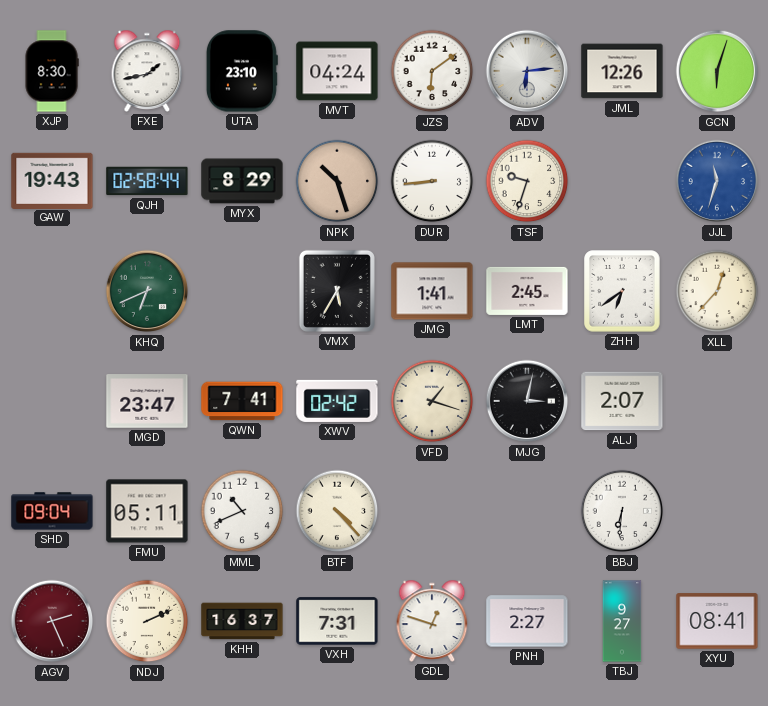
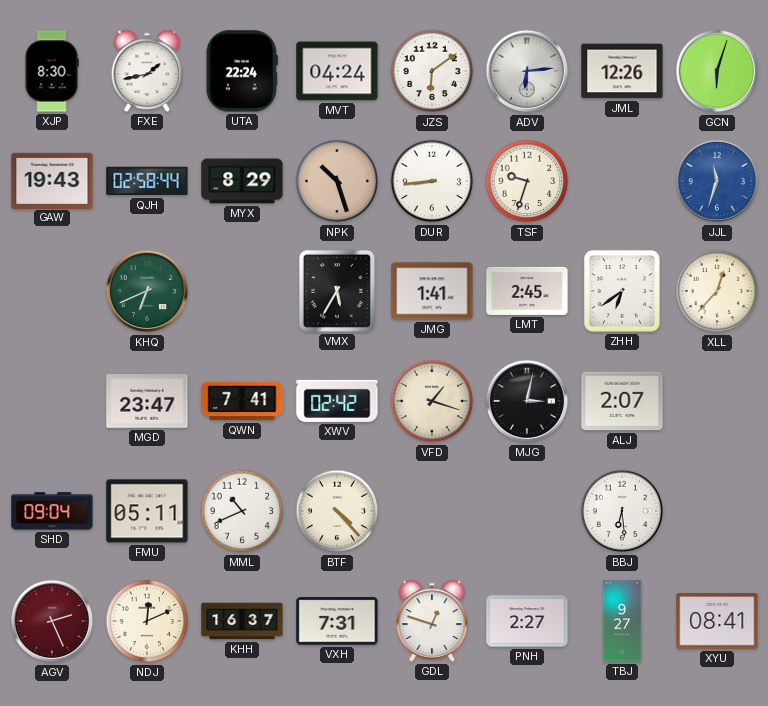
UTA: 23:10 -> 22:24 (242, 71)
BBJ: 6:31 -> 6:29 (622, 511)
NDJ: 2:11 -> 12:11 (147, 621)
